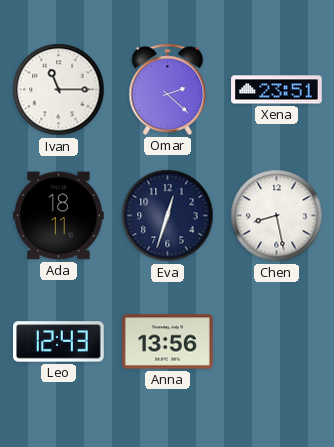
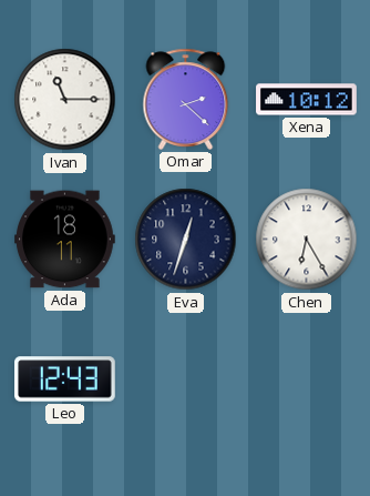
Xena: 23:51 -> 10:12 (307, 100)
Chen: 8:28 -> 6:25 (307, 240)
Anna: 13:56 -> none (168, 342)
